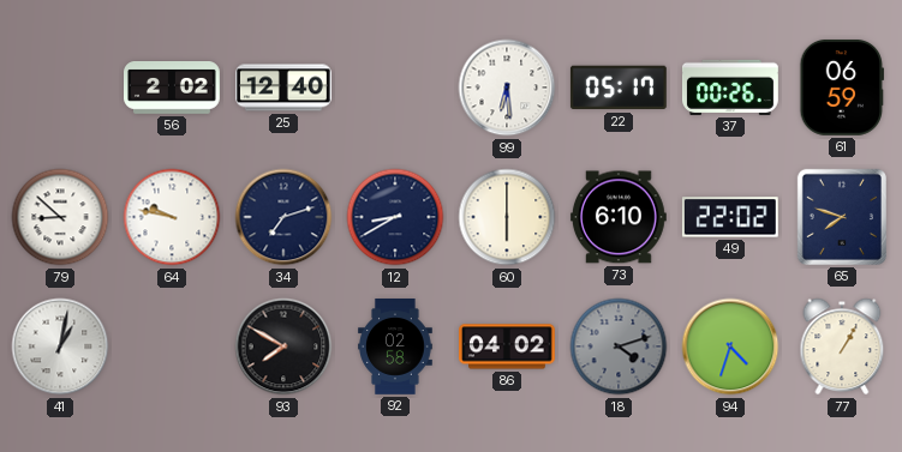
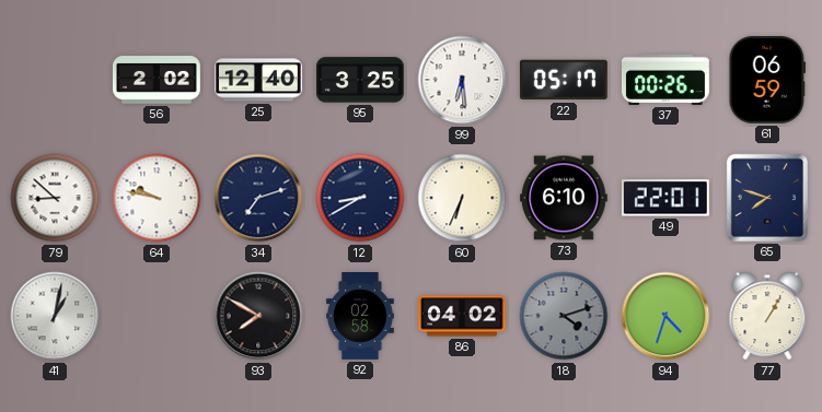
95: none -> 3:25 (360, 80)
60: 6:00 -> 6:34 (462, 198)
49: 22:02 -> 22:01 (665, 198)
